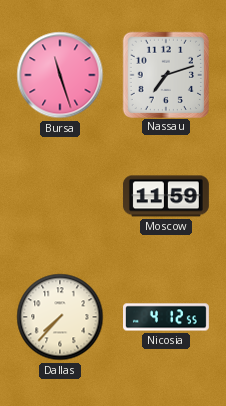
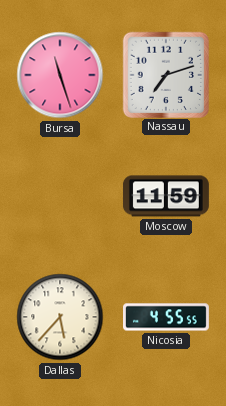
Dallas: 7:37 -> 5:37 (60, 317)
Nicosia: 4:12 -> 4:55 (167, 317)
